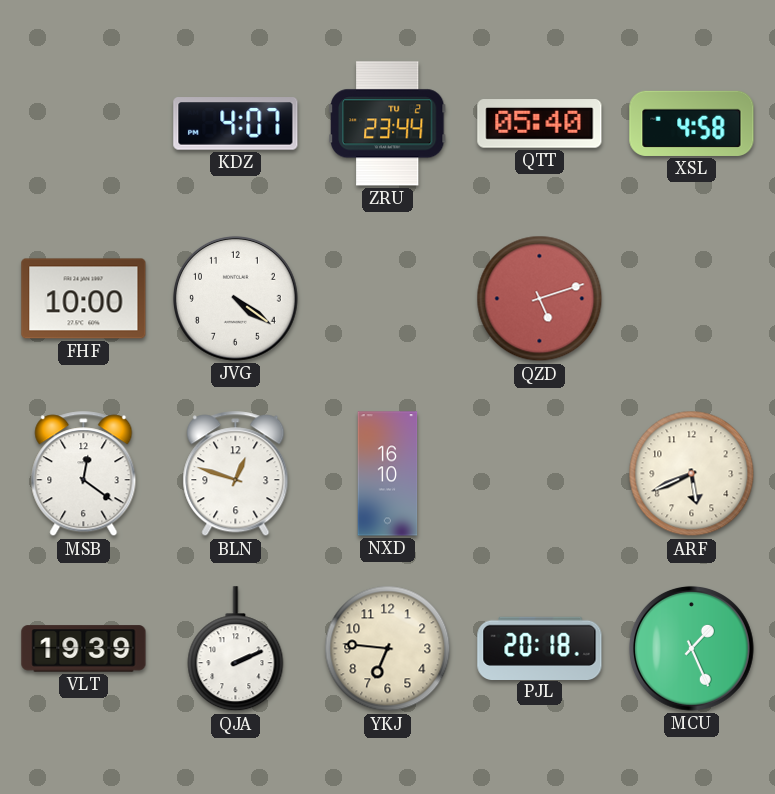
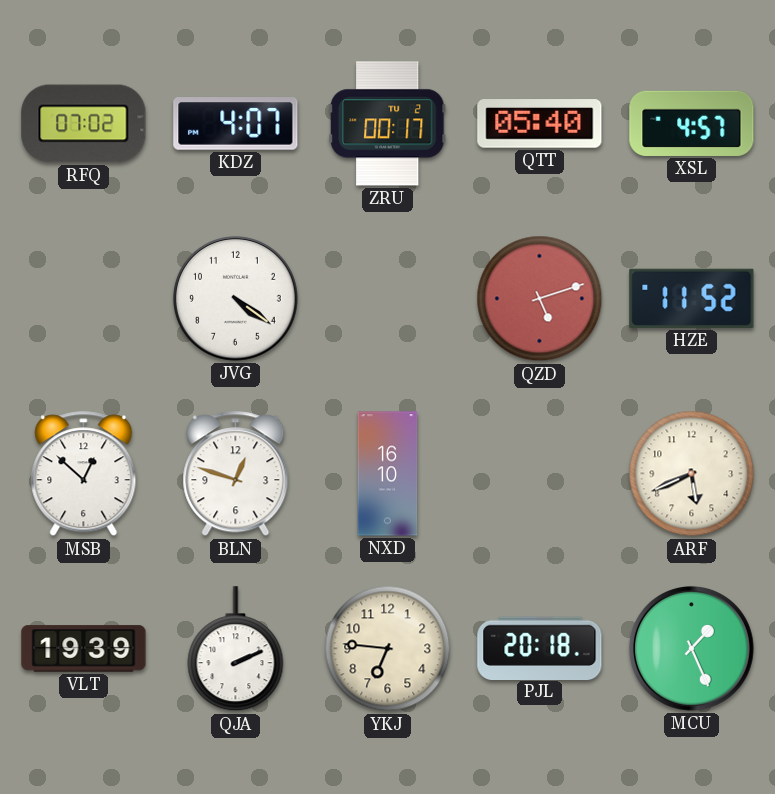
RFQ: none -> 07:02 (84, 124)
ZRU: 23:44 -> 00:17 (387, 124)
XSL: 4:58 -> 4:57 (692, 123)
FHF: 10:00 -> none (84, 299)
HZE: none -> 11:52 (692, 298)
MSB: 12:21 -> 12:52 (84, 474)
